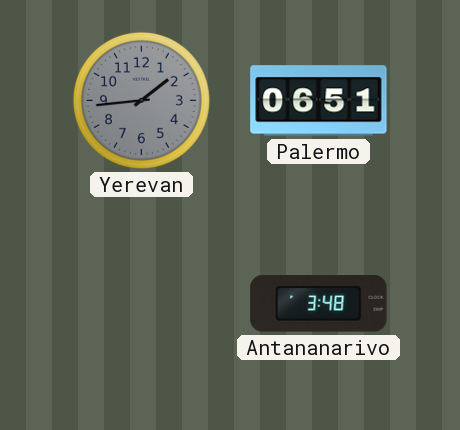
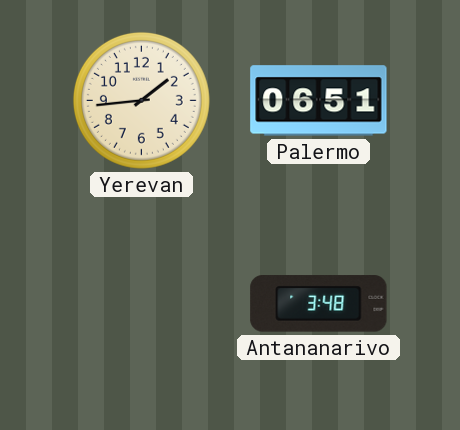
Yerevan dial: grey -> cream (141, 100)
